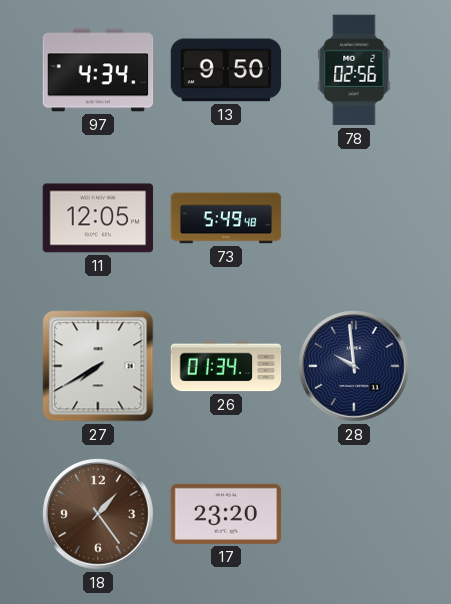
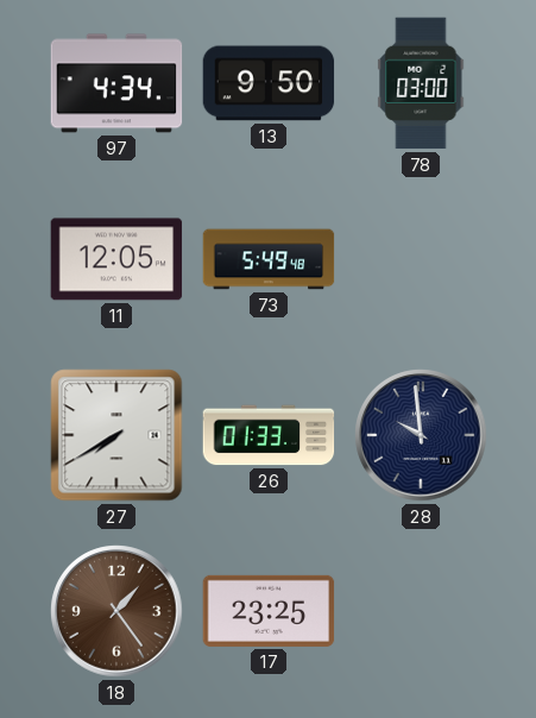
78: 02:56 -> 03:00 (421, 83)
26: 01:34 -> 01:33 (269, 435)
17: 23:20 -> 23:25 (269, 611)
